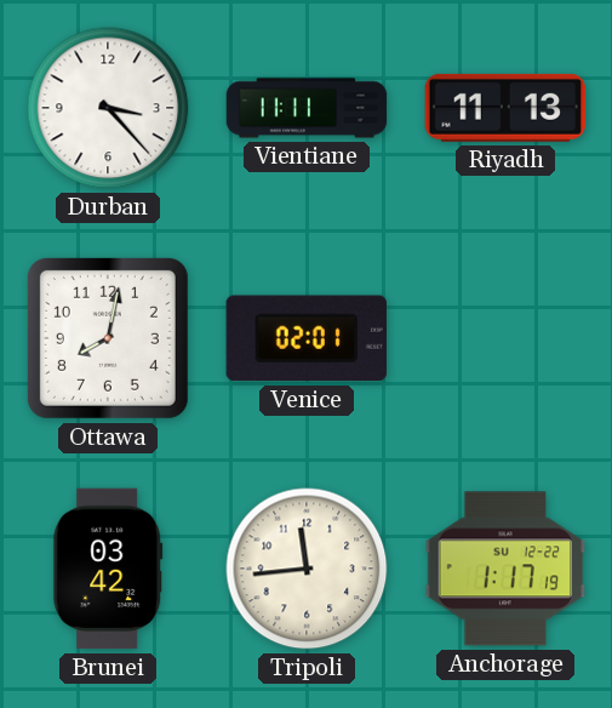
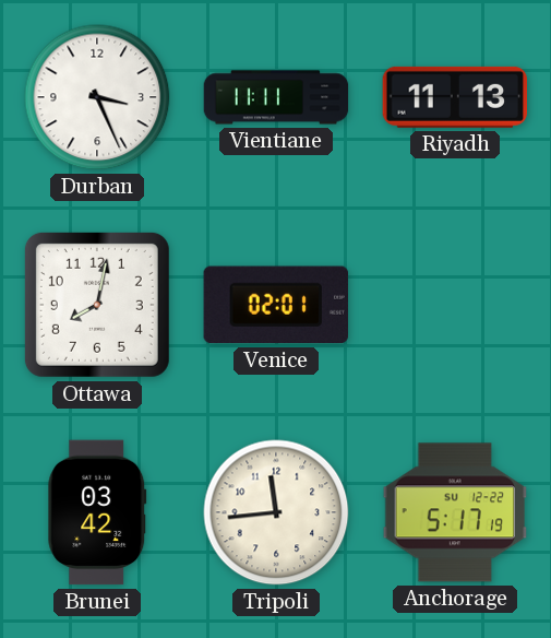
Durban: 3:23 -> 3:26 (97, 97)
Anchorage: 1:17 -> 5:17 (455, 512)
